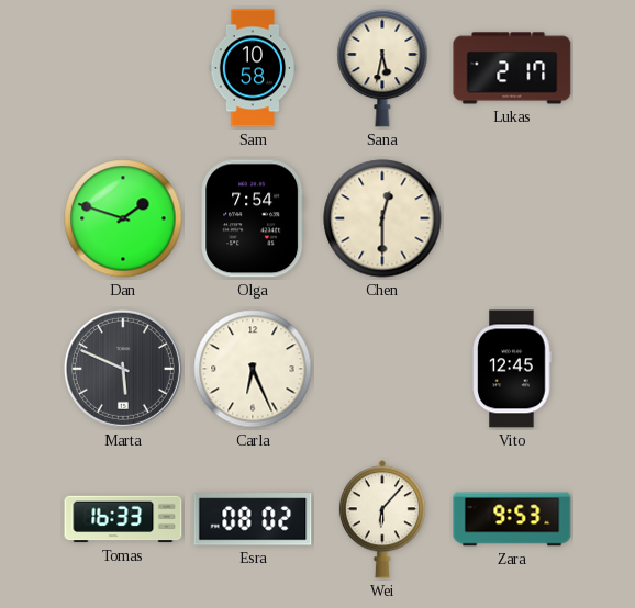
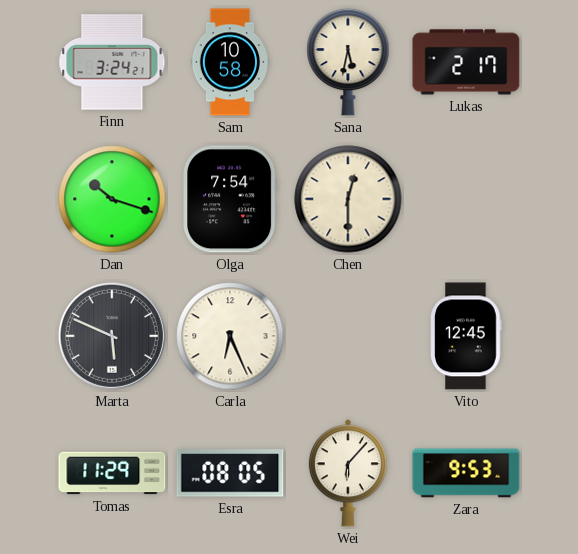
Finn: none -> 3:24 (112, 62)
Dan: 1:48 -> 10:18 (112, 199)
Tomas: 16:33 -> 11:29 (112, 473)
Esra: 08:02 -> 08:05 (230, 473)
